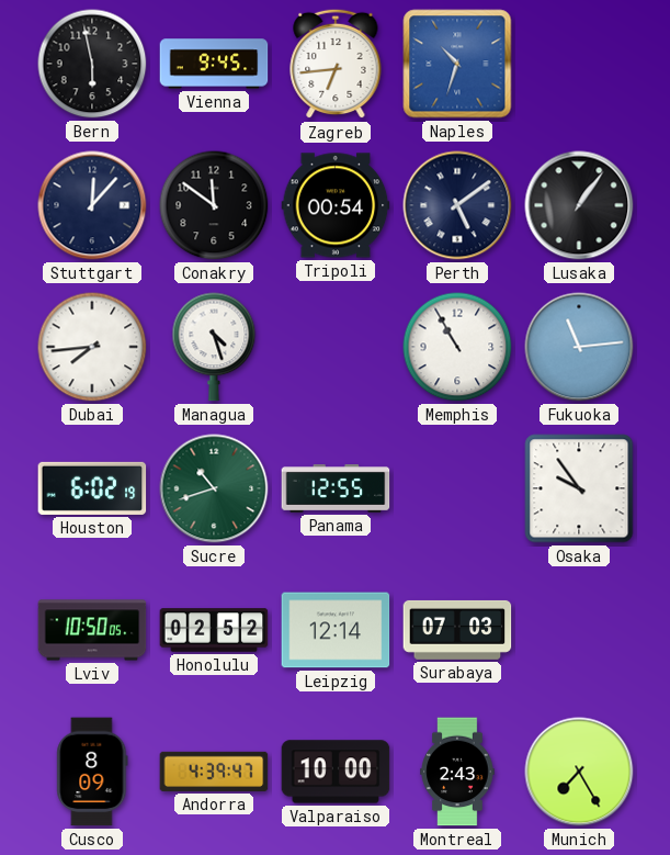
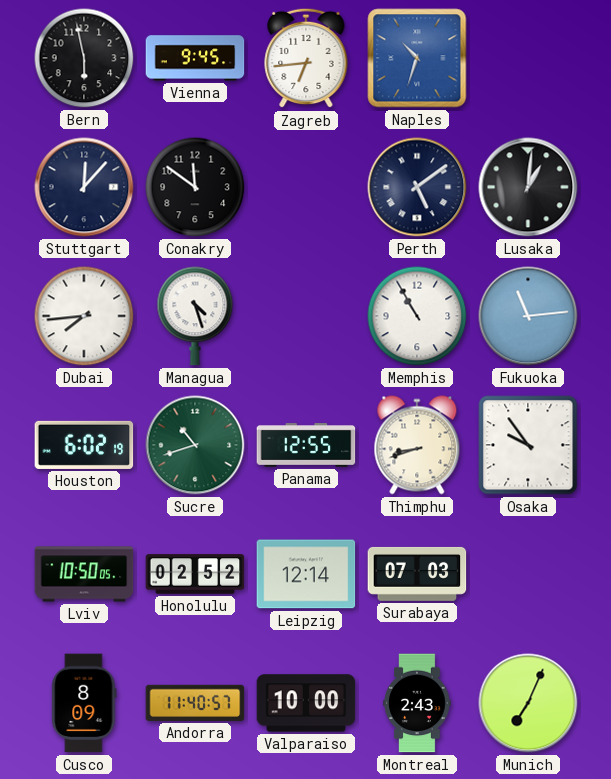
Tripoli: 00:54 -> none (336, 205)
Lusaka: 1:06 -> 1:01 (528, 187)
Thimphu: none -> 8:42 (417, 445)
Andorra: 4:39 -> 11:40 (195, 703)
Munich: 7:25 -> 7:04 (528, 703)
